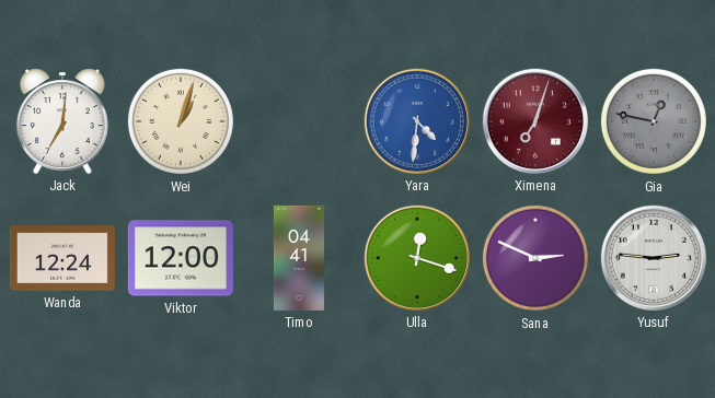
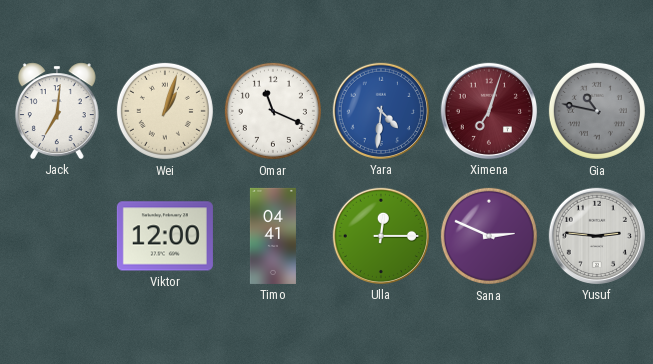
Omar: none -> 11:19 (273, 111)
Gia: 12:47 -> 10:47 (597, 111)
Wanda: 12:24 -> none (62, 258)
Ulla: 12:18 -> 12:15 (381, 236)
